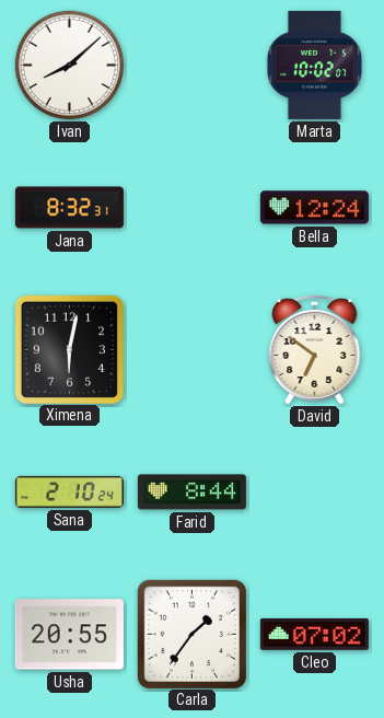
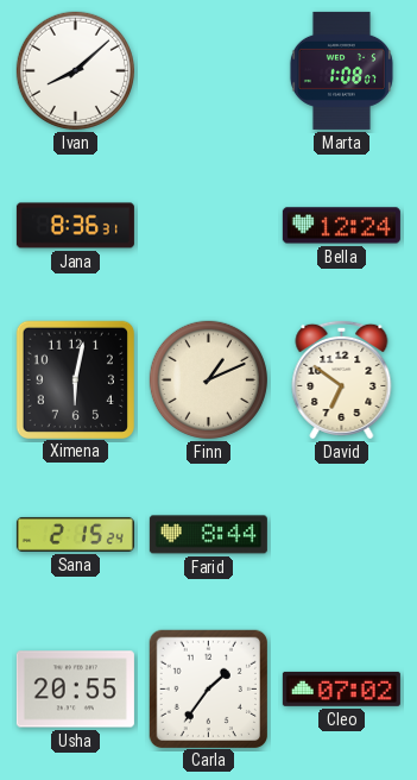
Marta: 10:02 -> 1:08 (341, 70)
Jana: 8:32 -> 8:36 (75, 226)
Finn: none -> 1:11 (208, 379)
Sana: 2:10 -> 2:15 (75, 534)
